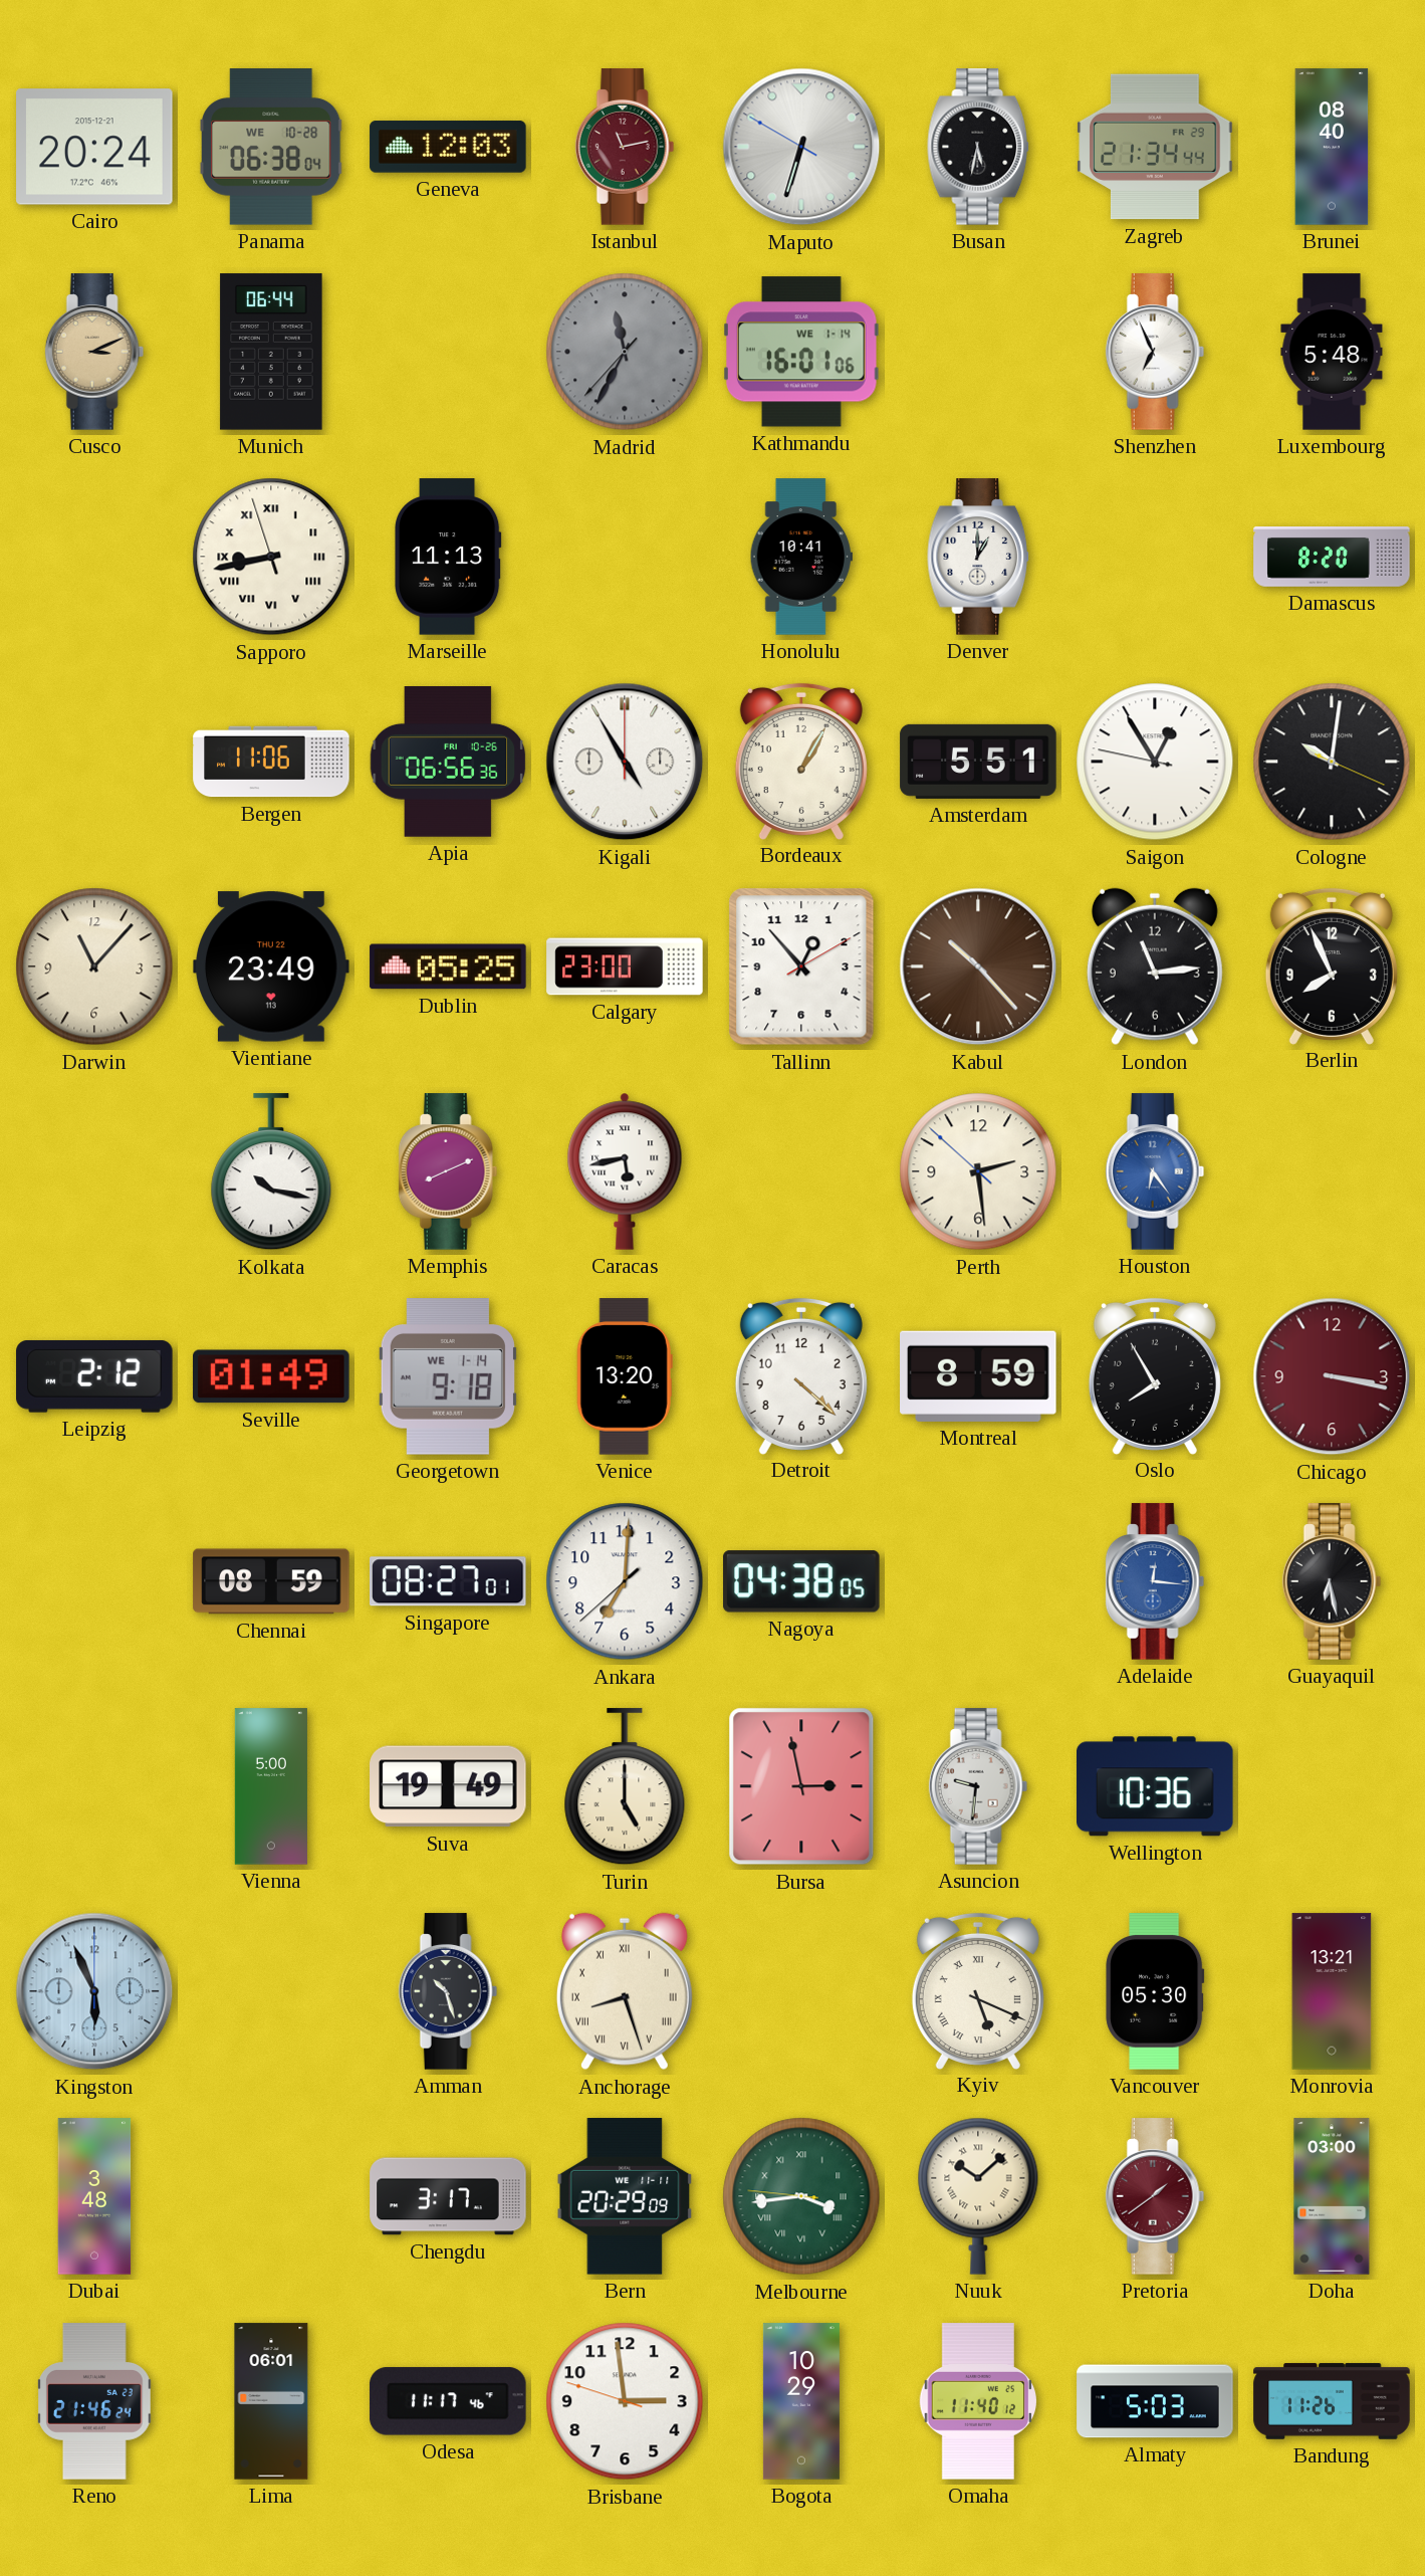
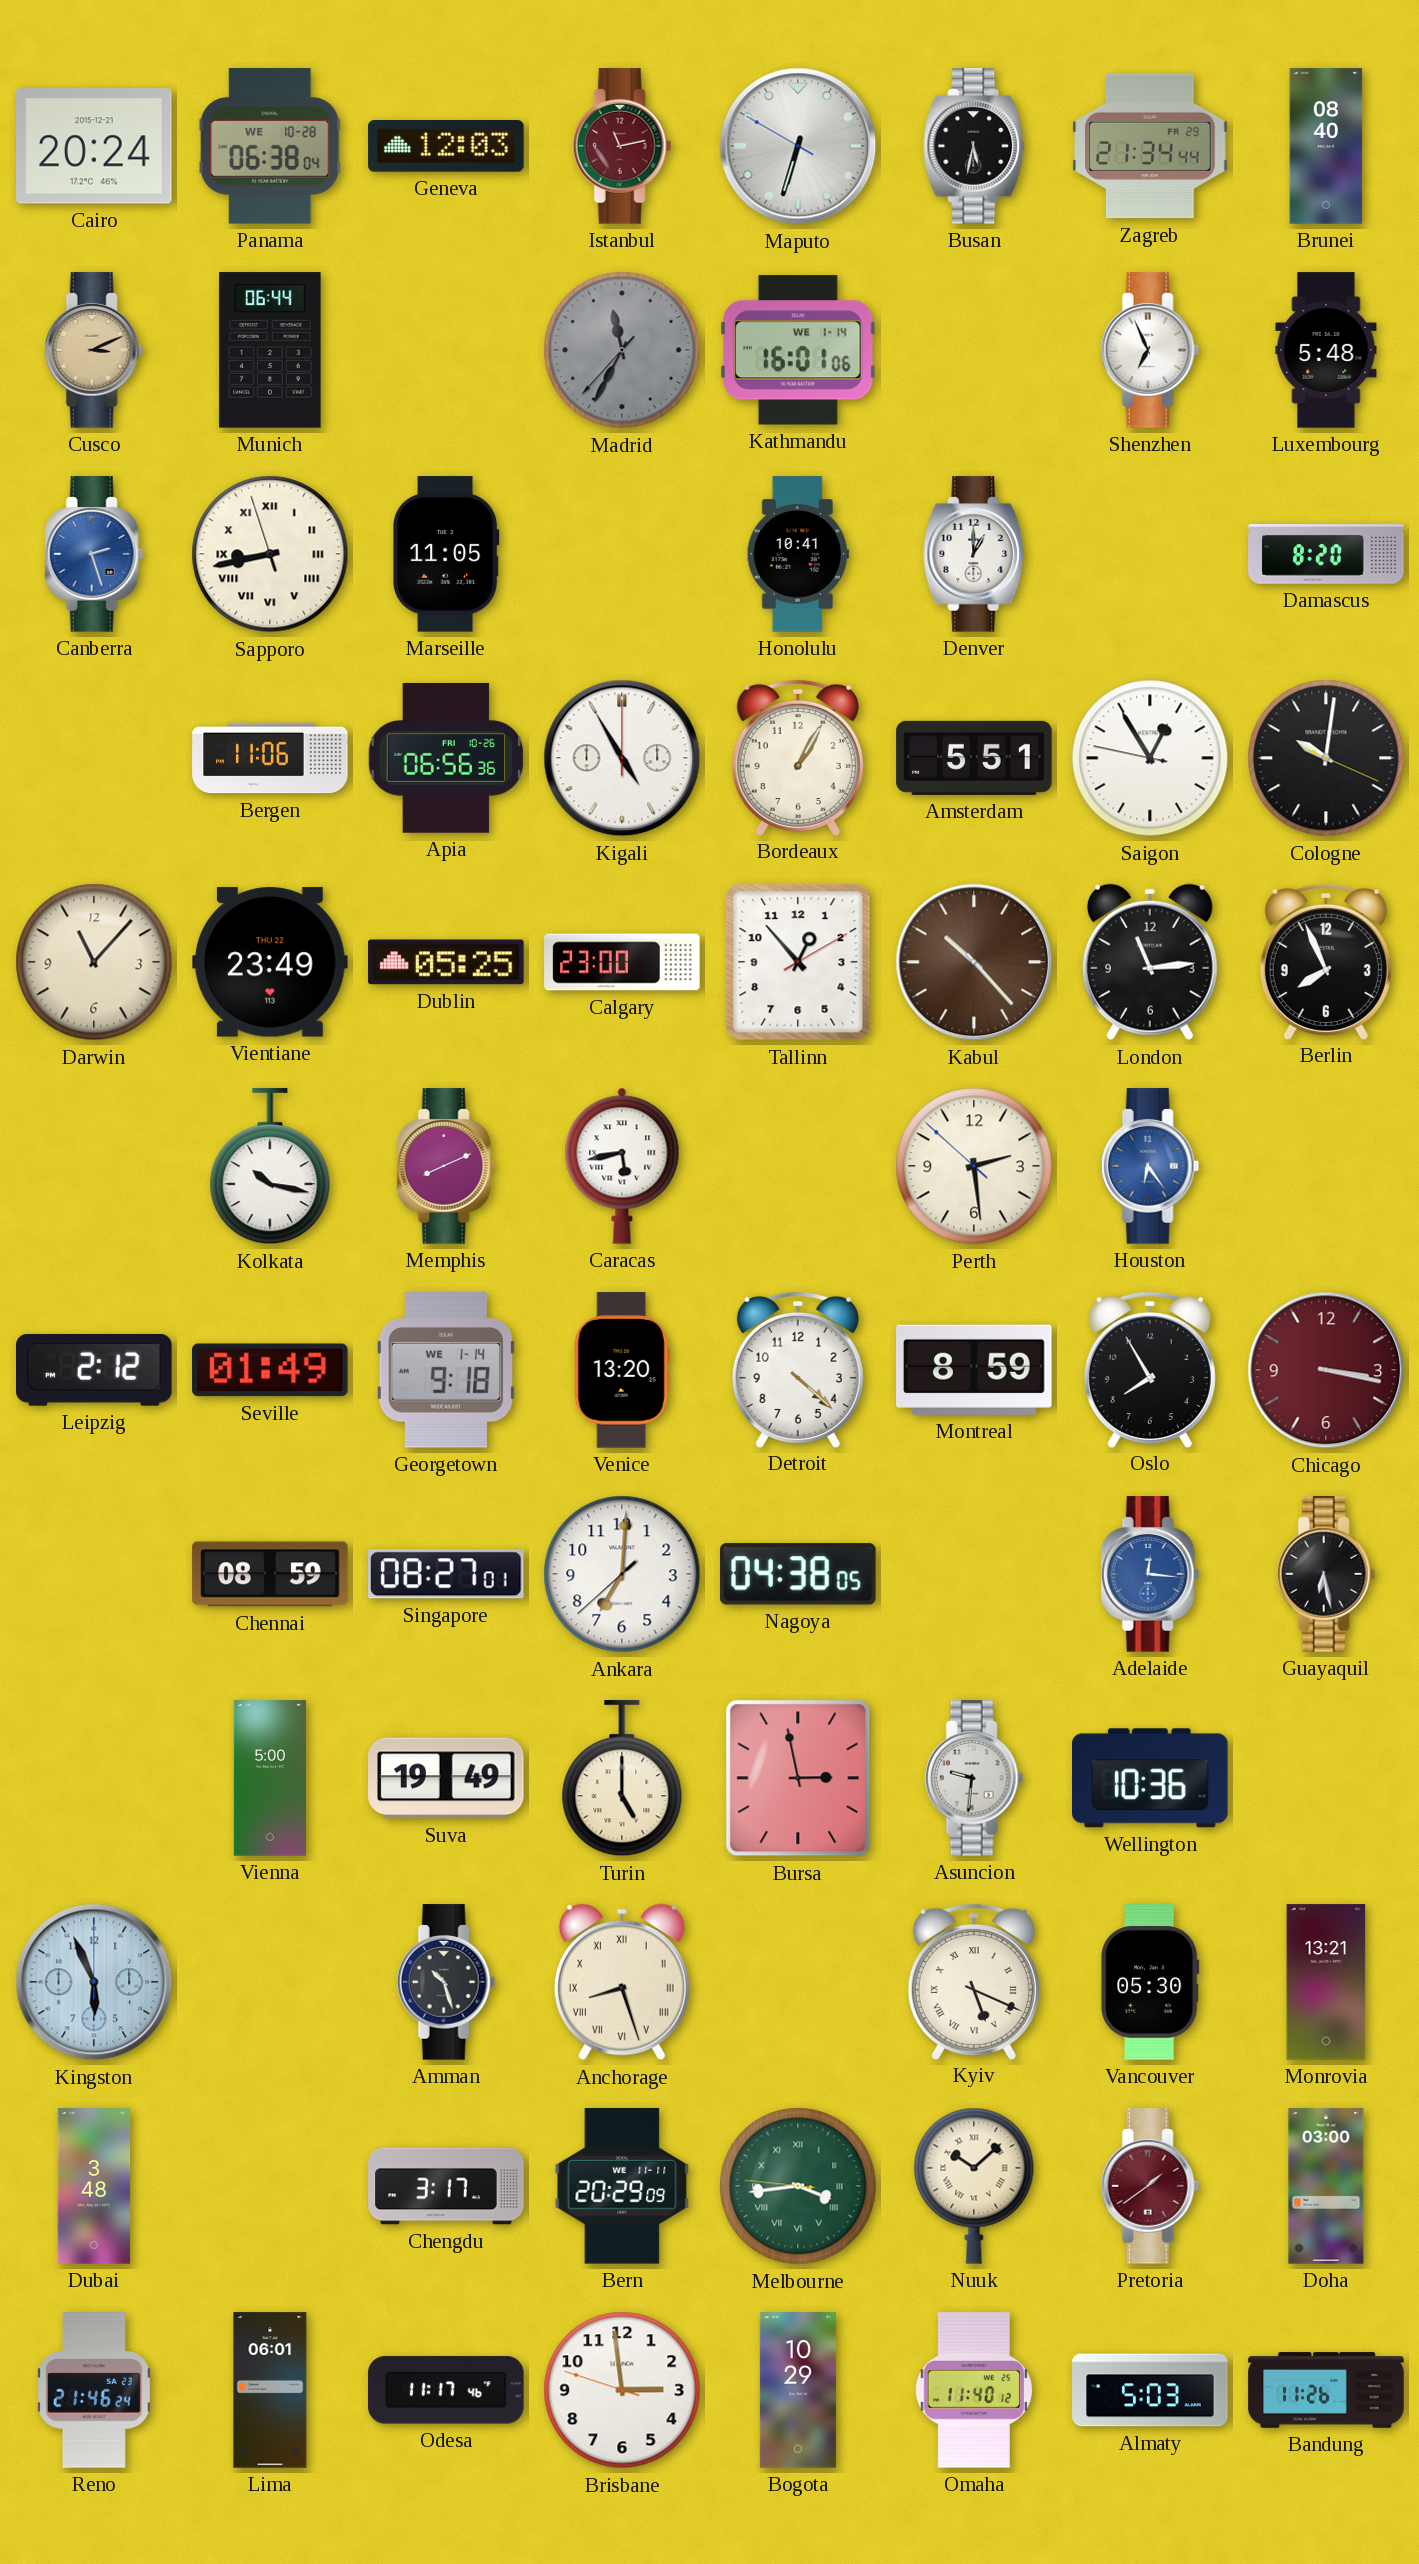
Canberra: none -> 2:27 (94, 554)
Marseille: 11:13 -> 11:05 (447, 554)
